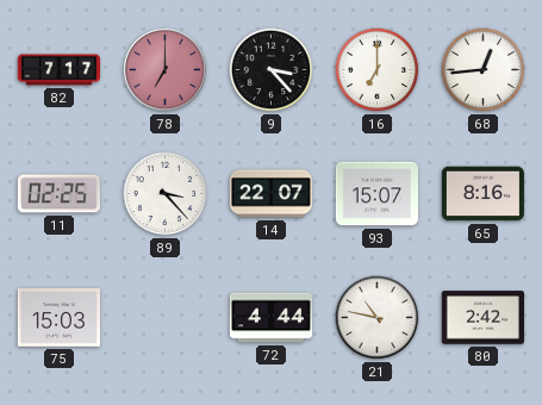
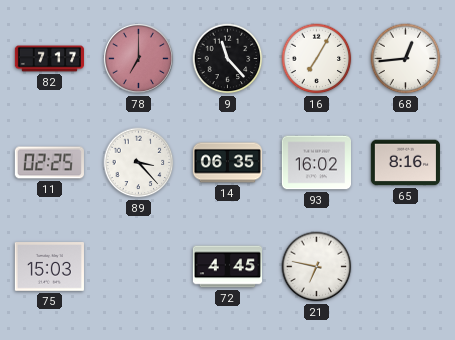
9: 3:23 -> 11:23 (228, 59)
16: 7:00 -> 7:05 (317, 59)
14: 22:07 -> 06:35 (227, 163)
93: 15:07 -> 16:02 (316, 163)
72: 4:44 -> 4:45 (227, 267)
21: 10:47 -> 6:47 (317, 267)
80: 2:42 -> none (482, 318)
